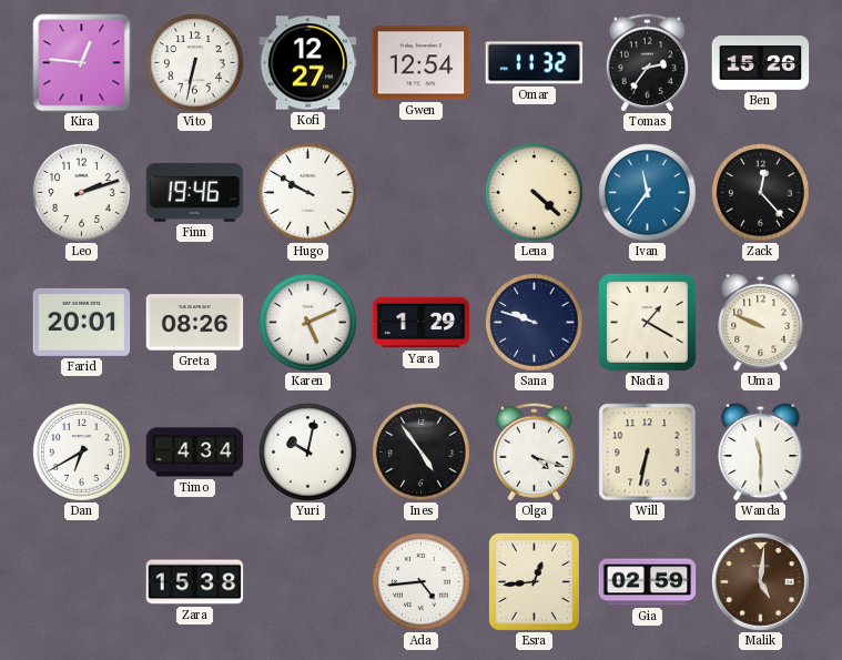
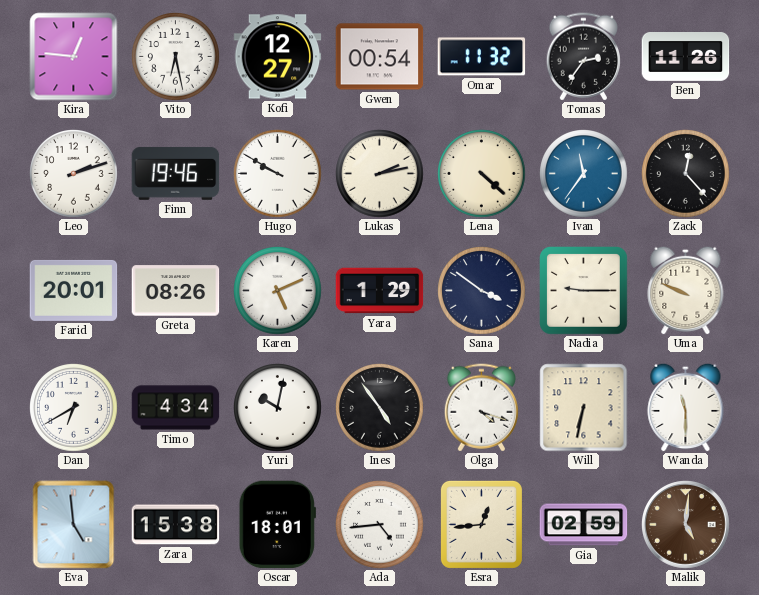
Vito: 6:32 -> 6:28 (176, 57)
Gwen: 12:54 -> 00:54 (380, 57)
Ben: 15:26 -> 11:26 (686, 57)
Lukas: none -> 2:13 (380, 174)
Sana: 9:48 -> 3:51 (482, 291)
Nadia: 1:20 -> 9:15 (584, 291)
Eva: none -> 4:59 (74, 525)
Oscar: none -> 18:01 (277, 525)
